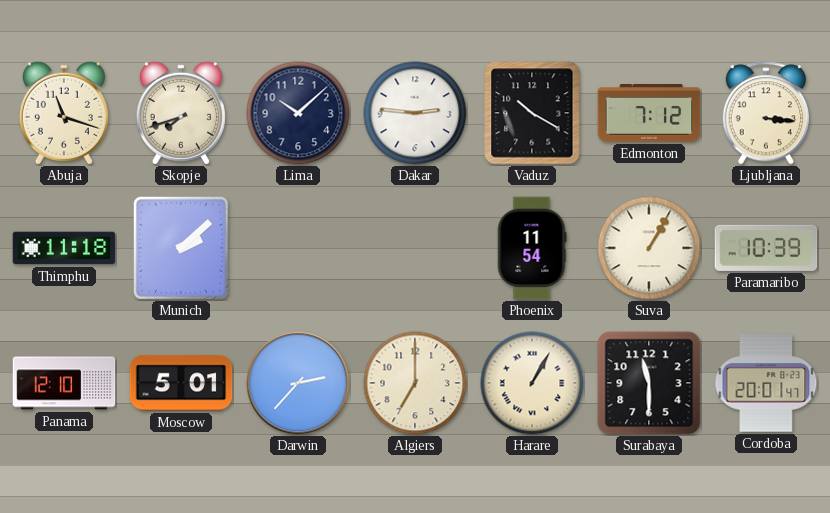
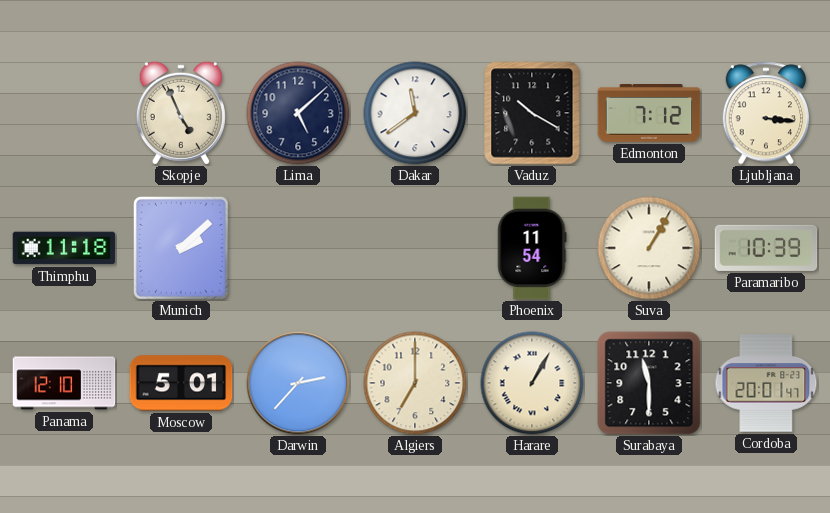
Abuja: 11:18 -> none (64, 113)
Skopje: 7:42 -> 4:56 (181, 113)
Lima: 10:08 -> 5:08 (298, 113)
Dakar: 2:46 -> 11:39 (415, 113)
